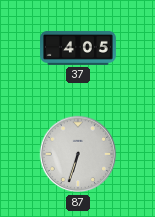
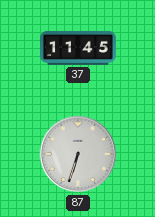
37: 4:05 -> 11:45 (79, 48)
